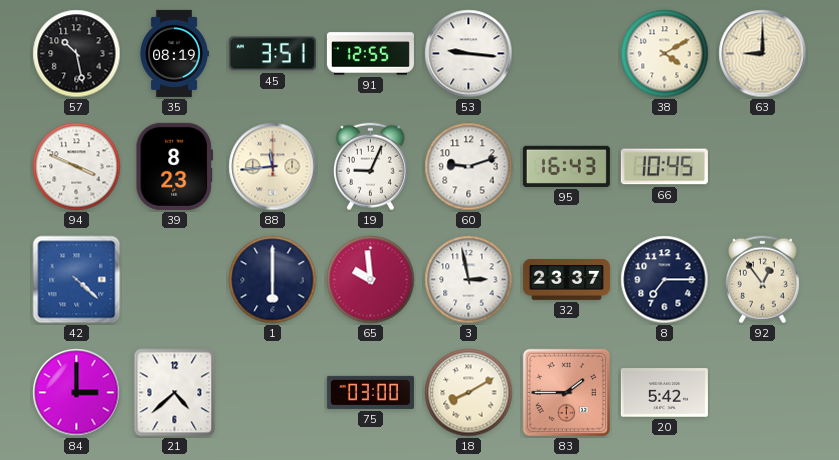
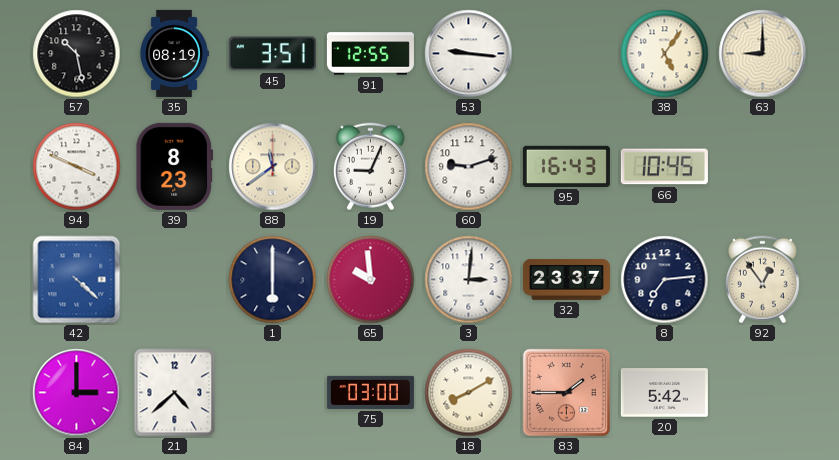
38: 4:10 -> 5:06 (665, 54)
88: 11:44 -> 11:39 (273, 167)
3: 2:58 -> 3:01 (469, 280)
8: 7:15 -> 7:14 (665, 280)
